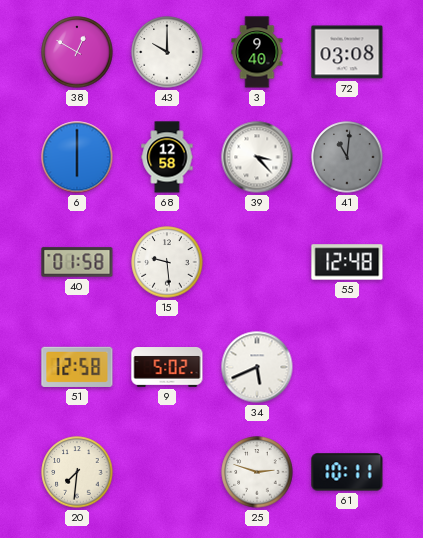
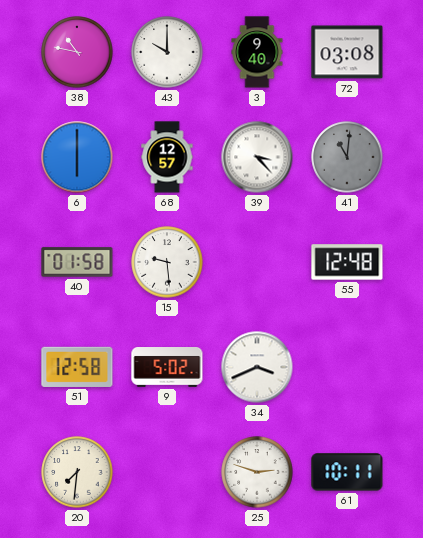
38: 12:50 -> 10:47 (77, 52)
68: 12:58 -> 12:57 (167, 157)
34: 5:41 -> 3:41 (257, 367)
